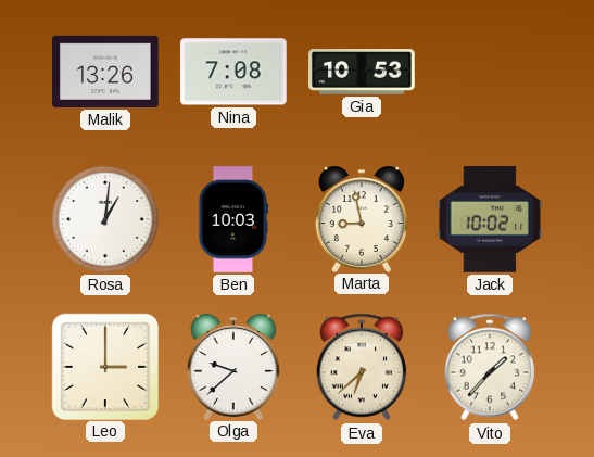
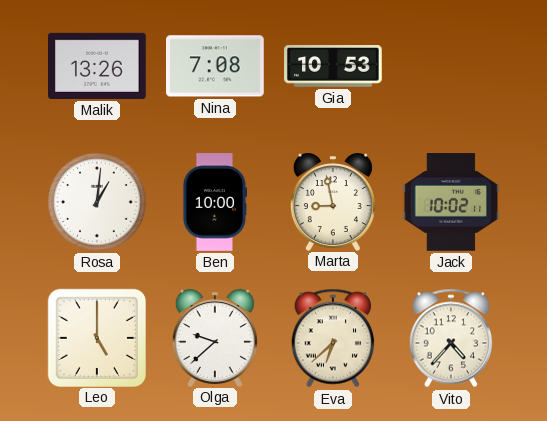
Ben: 10:03 -> 10:00 (215, 202)
Leo: 3:00 -> 5:00 (96, 337)
Vito: 1:37 -> 4:37 (451, 338)
